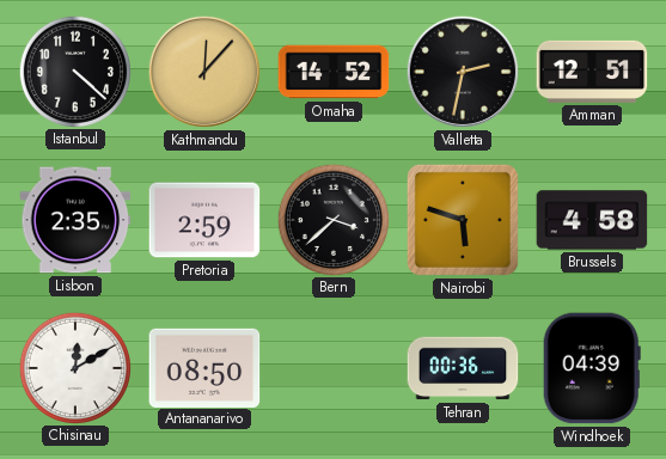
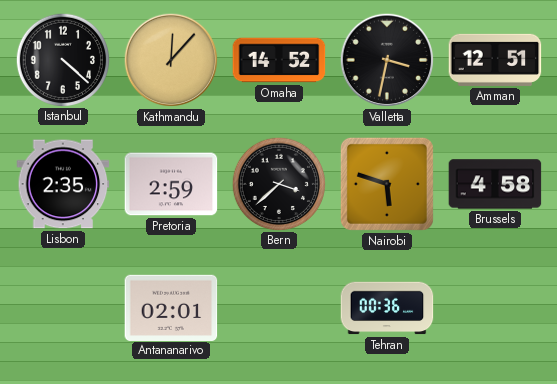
Valletta: 2:32 -> 3:32 (387, 60)
Chisinau: 12:10 -> none (74, 367)
Antananarivo: 08:50 -> 02:01 (171, 307)
Windhoek: 04:39 -> none (592, 368)
